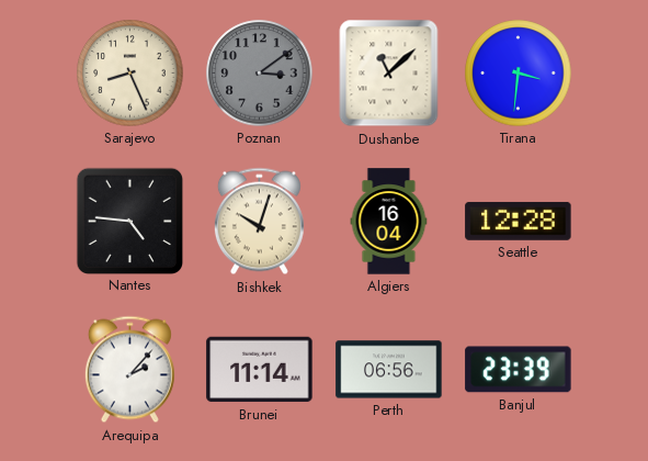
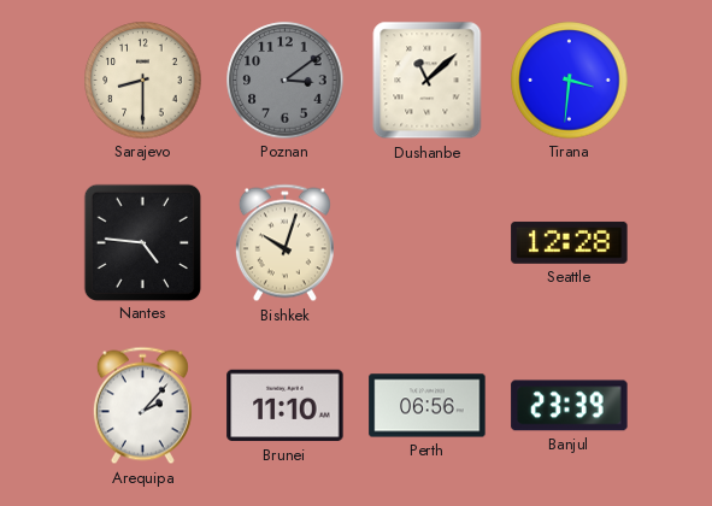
Sarajevo: 8:26 -> 8:30 (143, 81)
Algiers: 16:04 -> none (389, 222)
Brunei: 11:14 -> 11:10 (286, 406)
